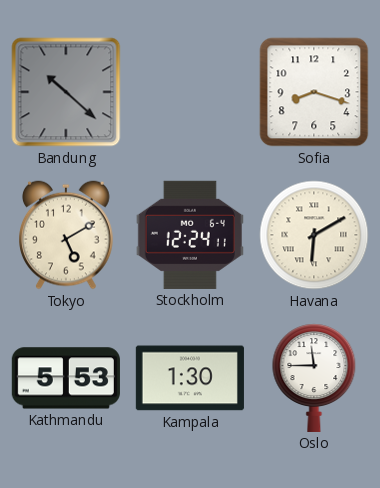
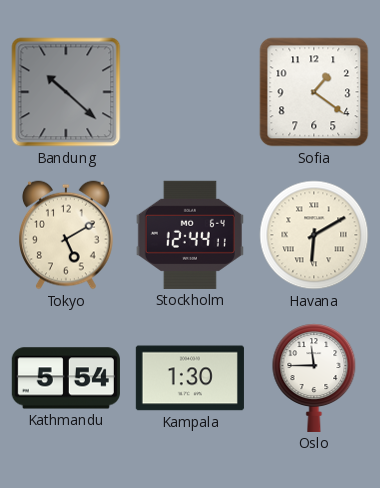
Sofia: 8:18 -> 1:21 (314, 92)
Stockholm: 12:24 -> 12:44 (190, 235)
Kathmandu: 5:53 -> 5:54 (66, 378)
